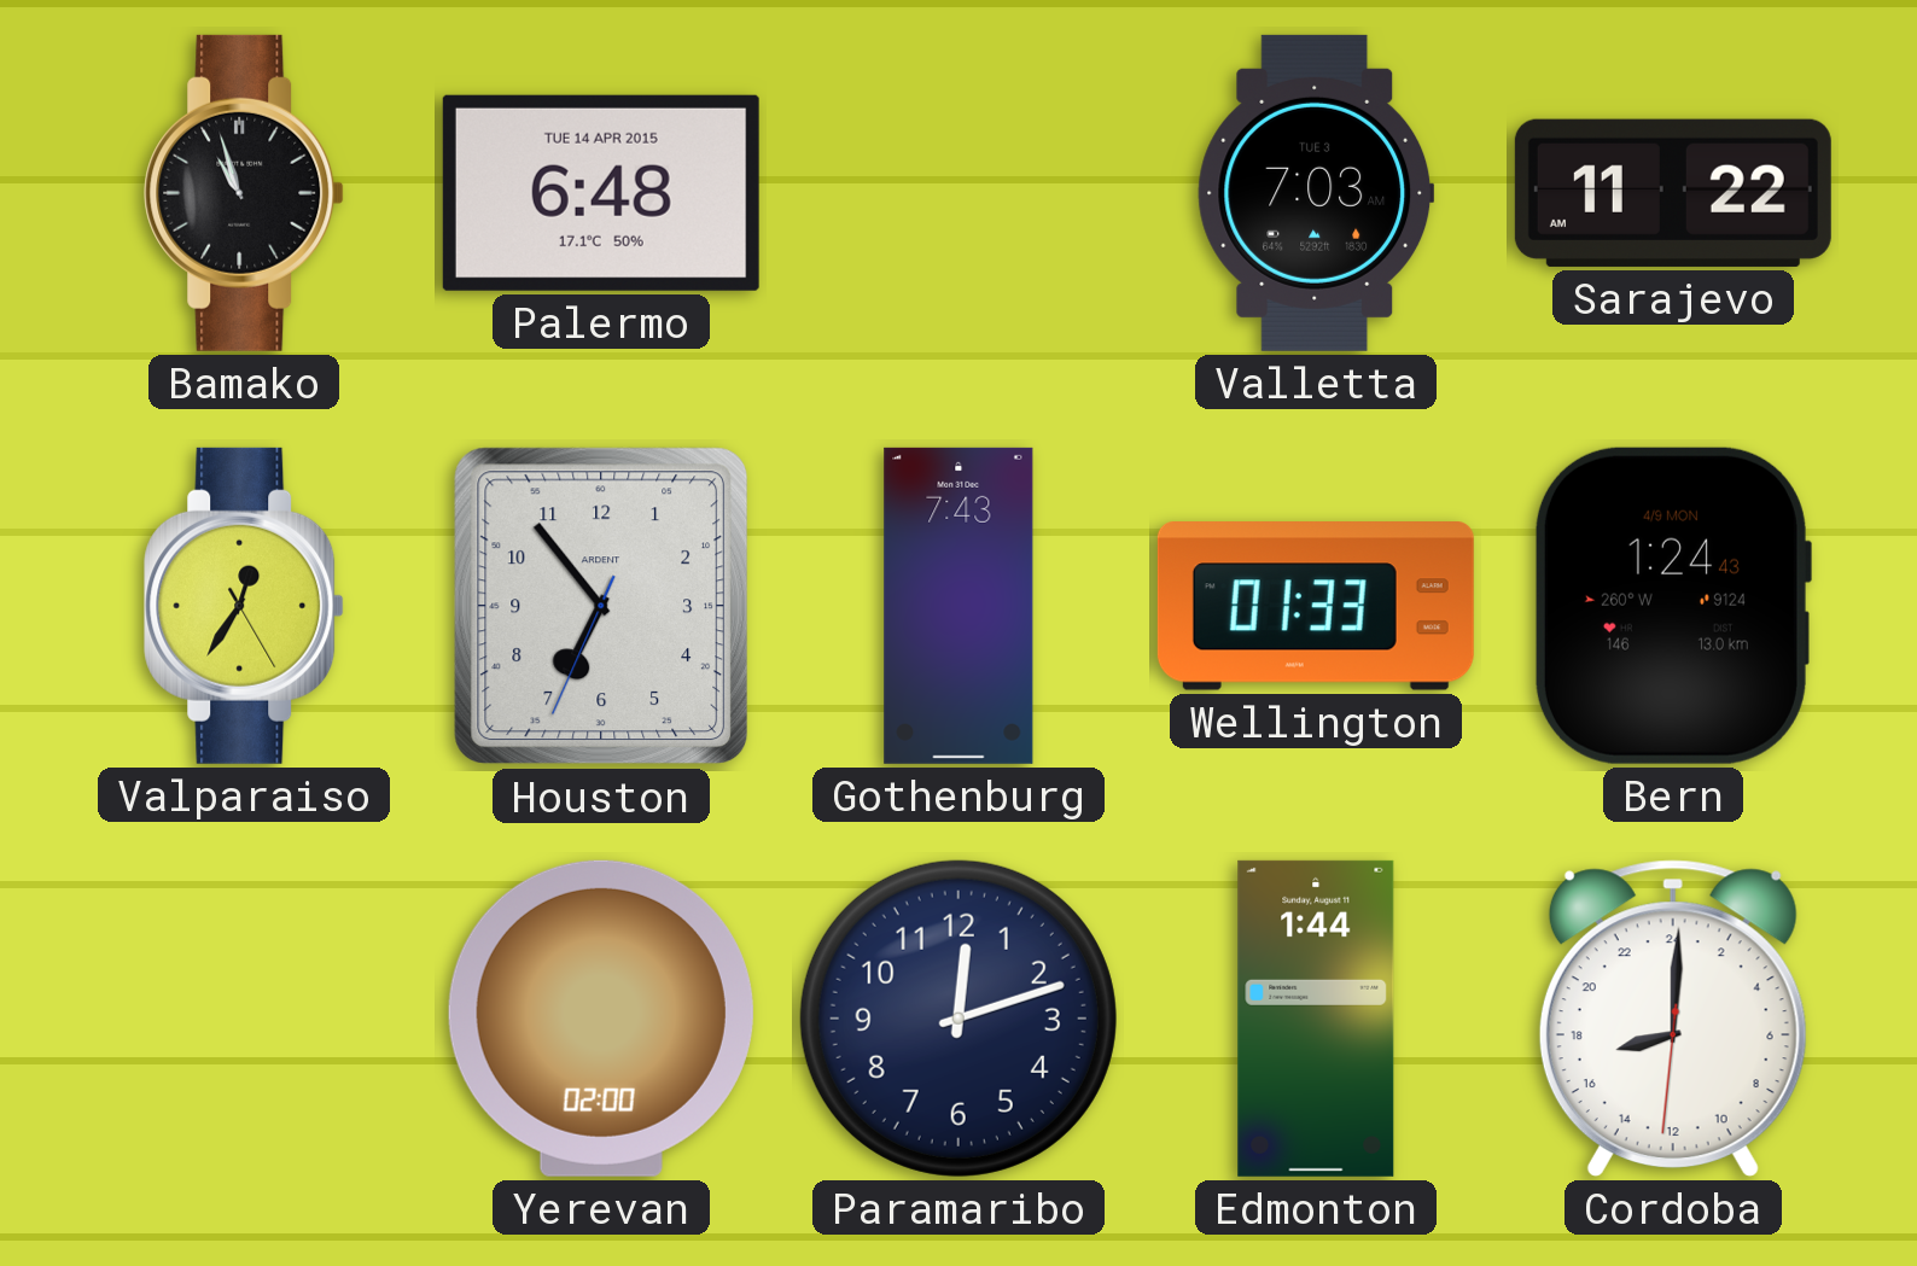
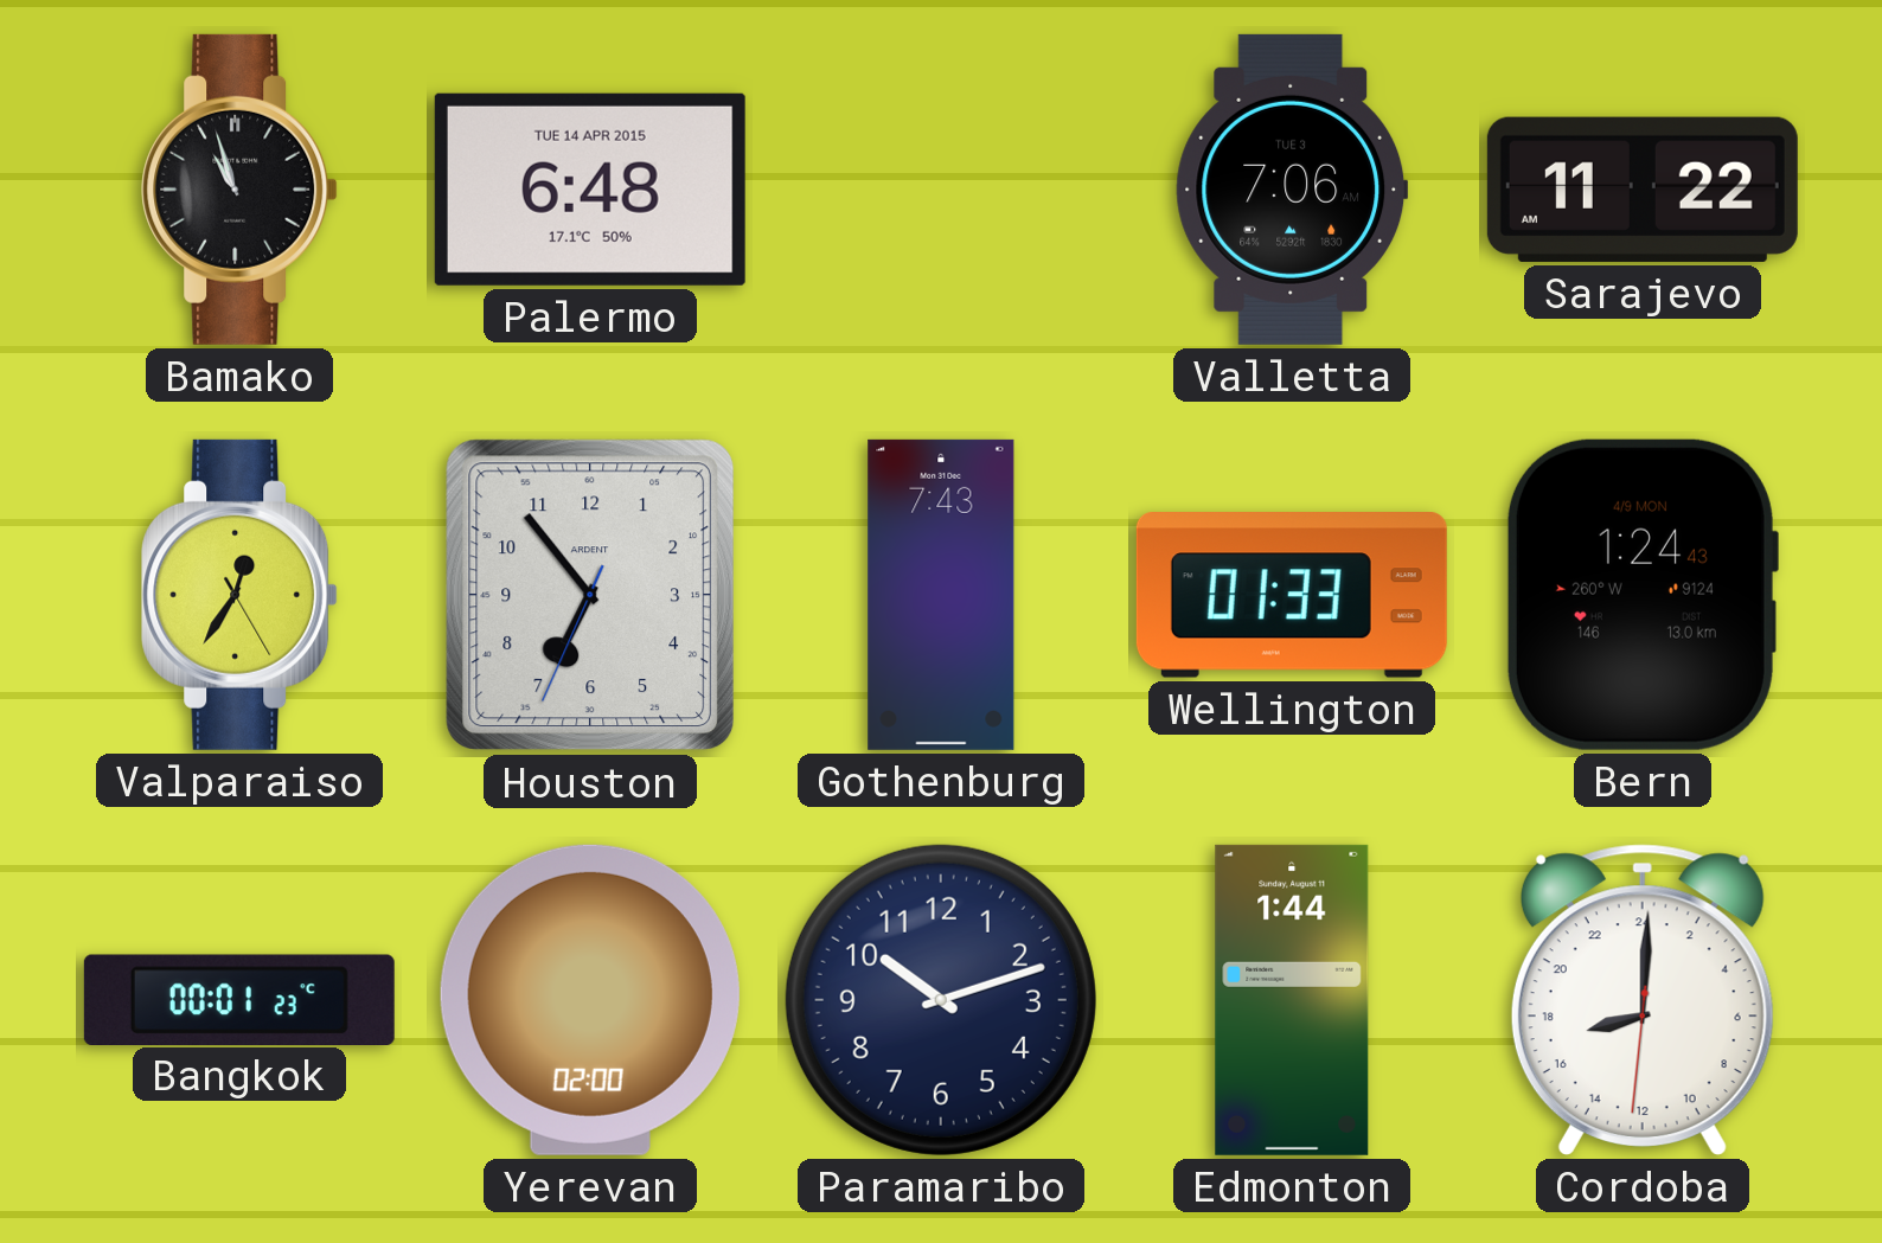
Valletta: 7:03 -> 7:06 (1292, 190)
Bangkok: none -> 00:01 (239, 999)
Paramaribo: 12:12 -> 10:12 (941, 1000)
